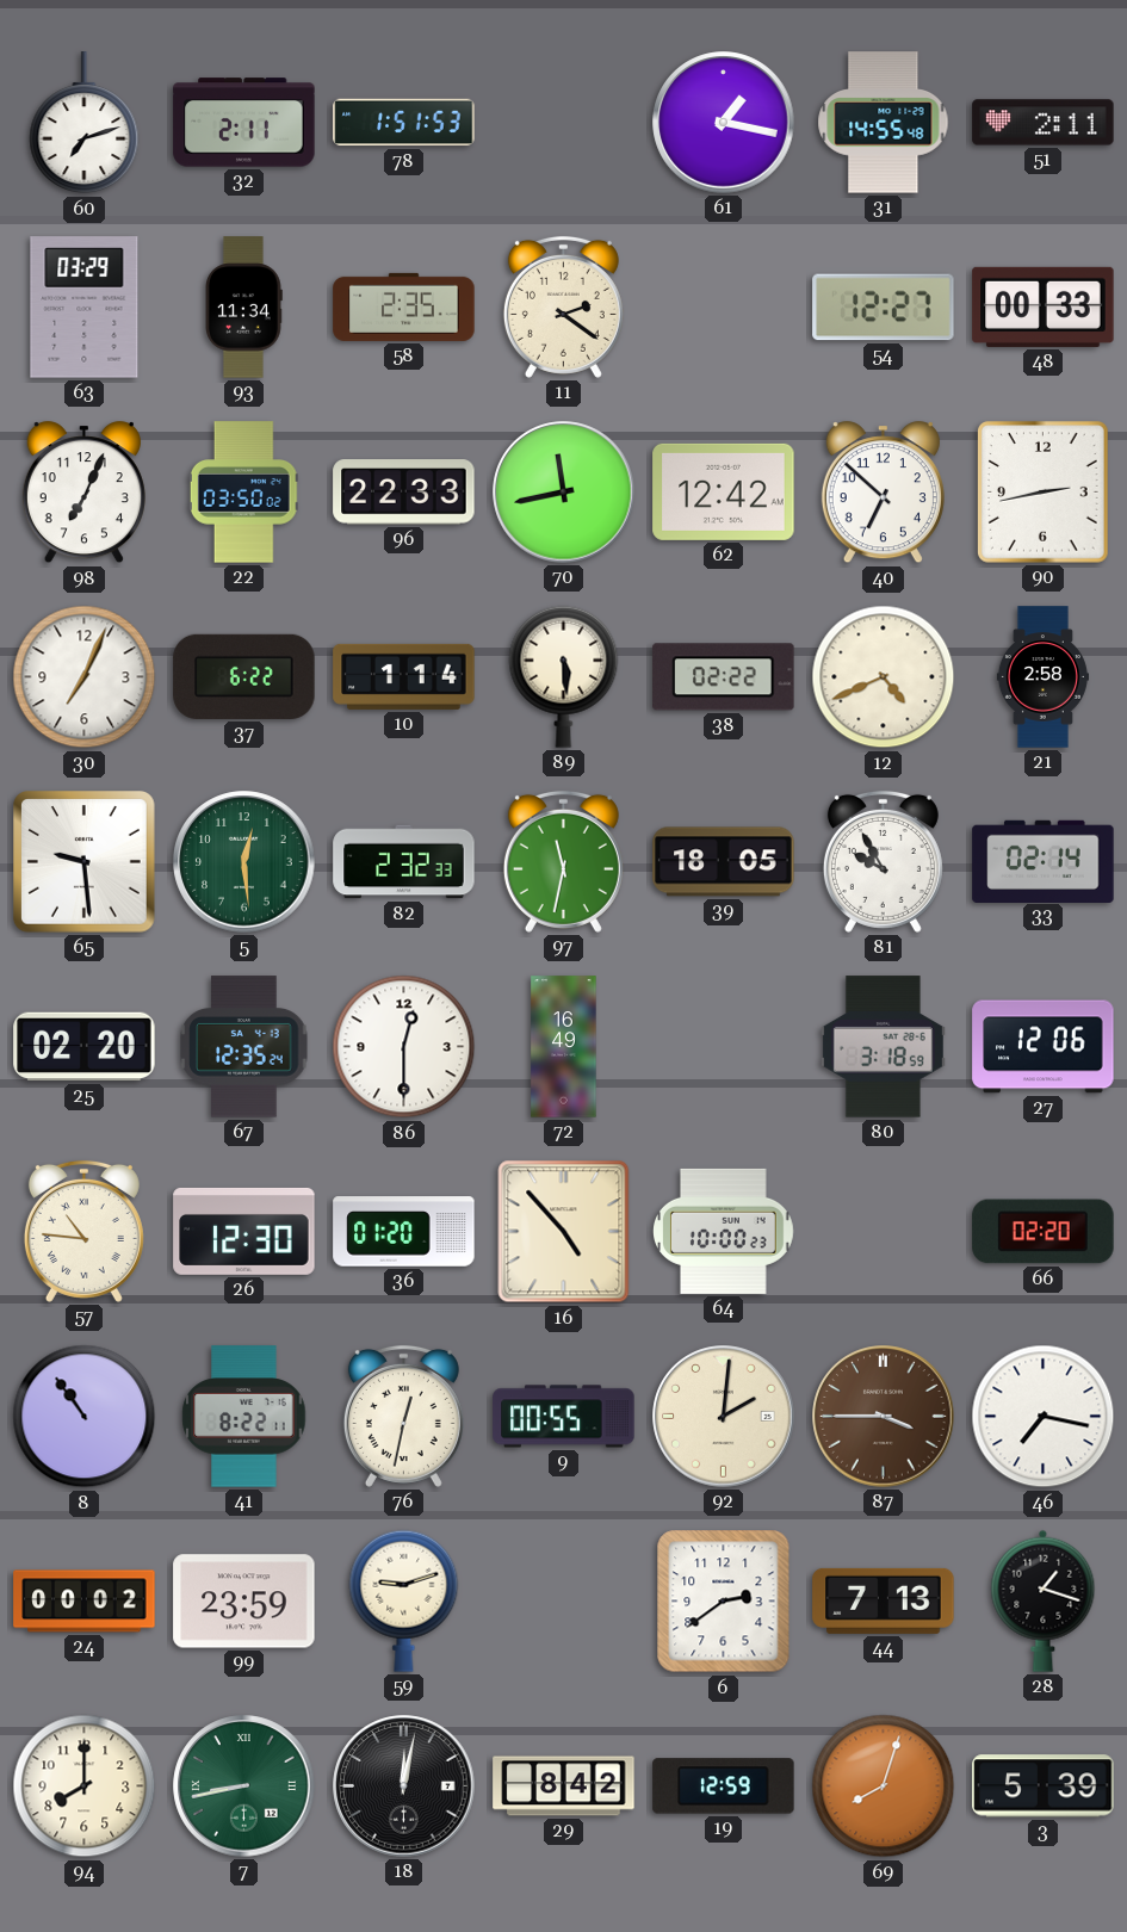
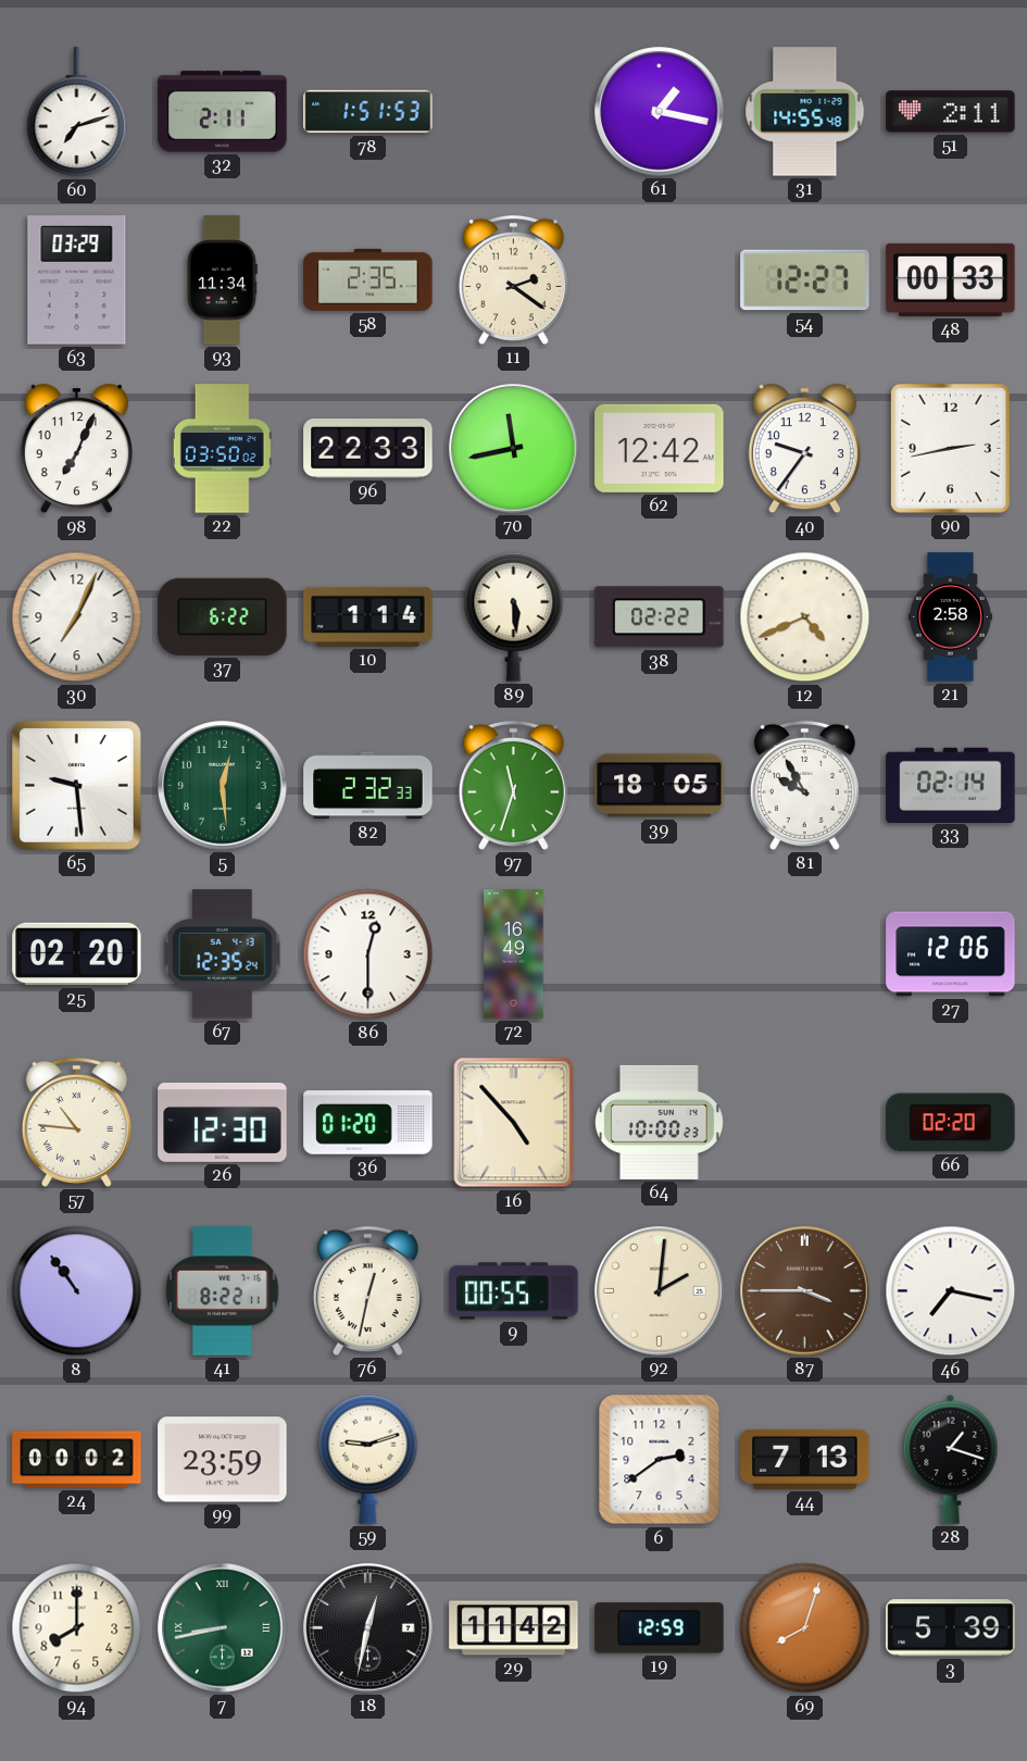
40: 6:52 -> 9:36 (804, 449)
97: 11:32 -> 11:33 (513, 785)
80: 3:18 -> none (883, 1047)
18: 12:02 -> 12:32 (368, 1628)
29: 8:42 -> 11:42 (514, 1628)
